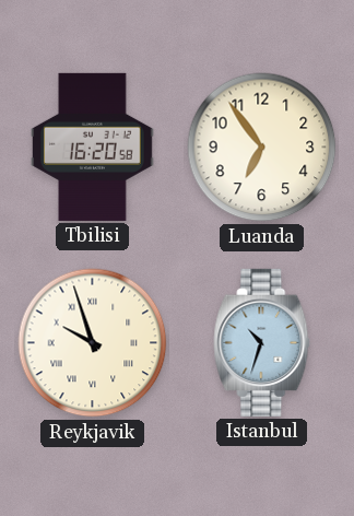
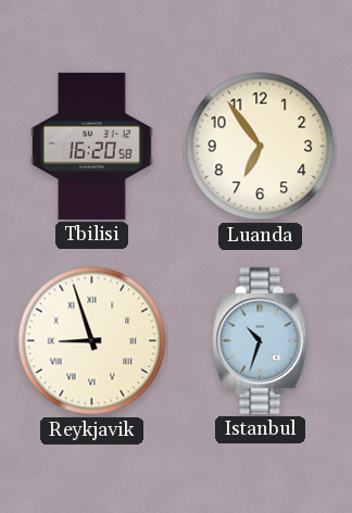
Reykjavik: 9:57 -> 8:57 (92, 341)
